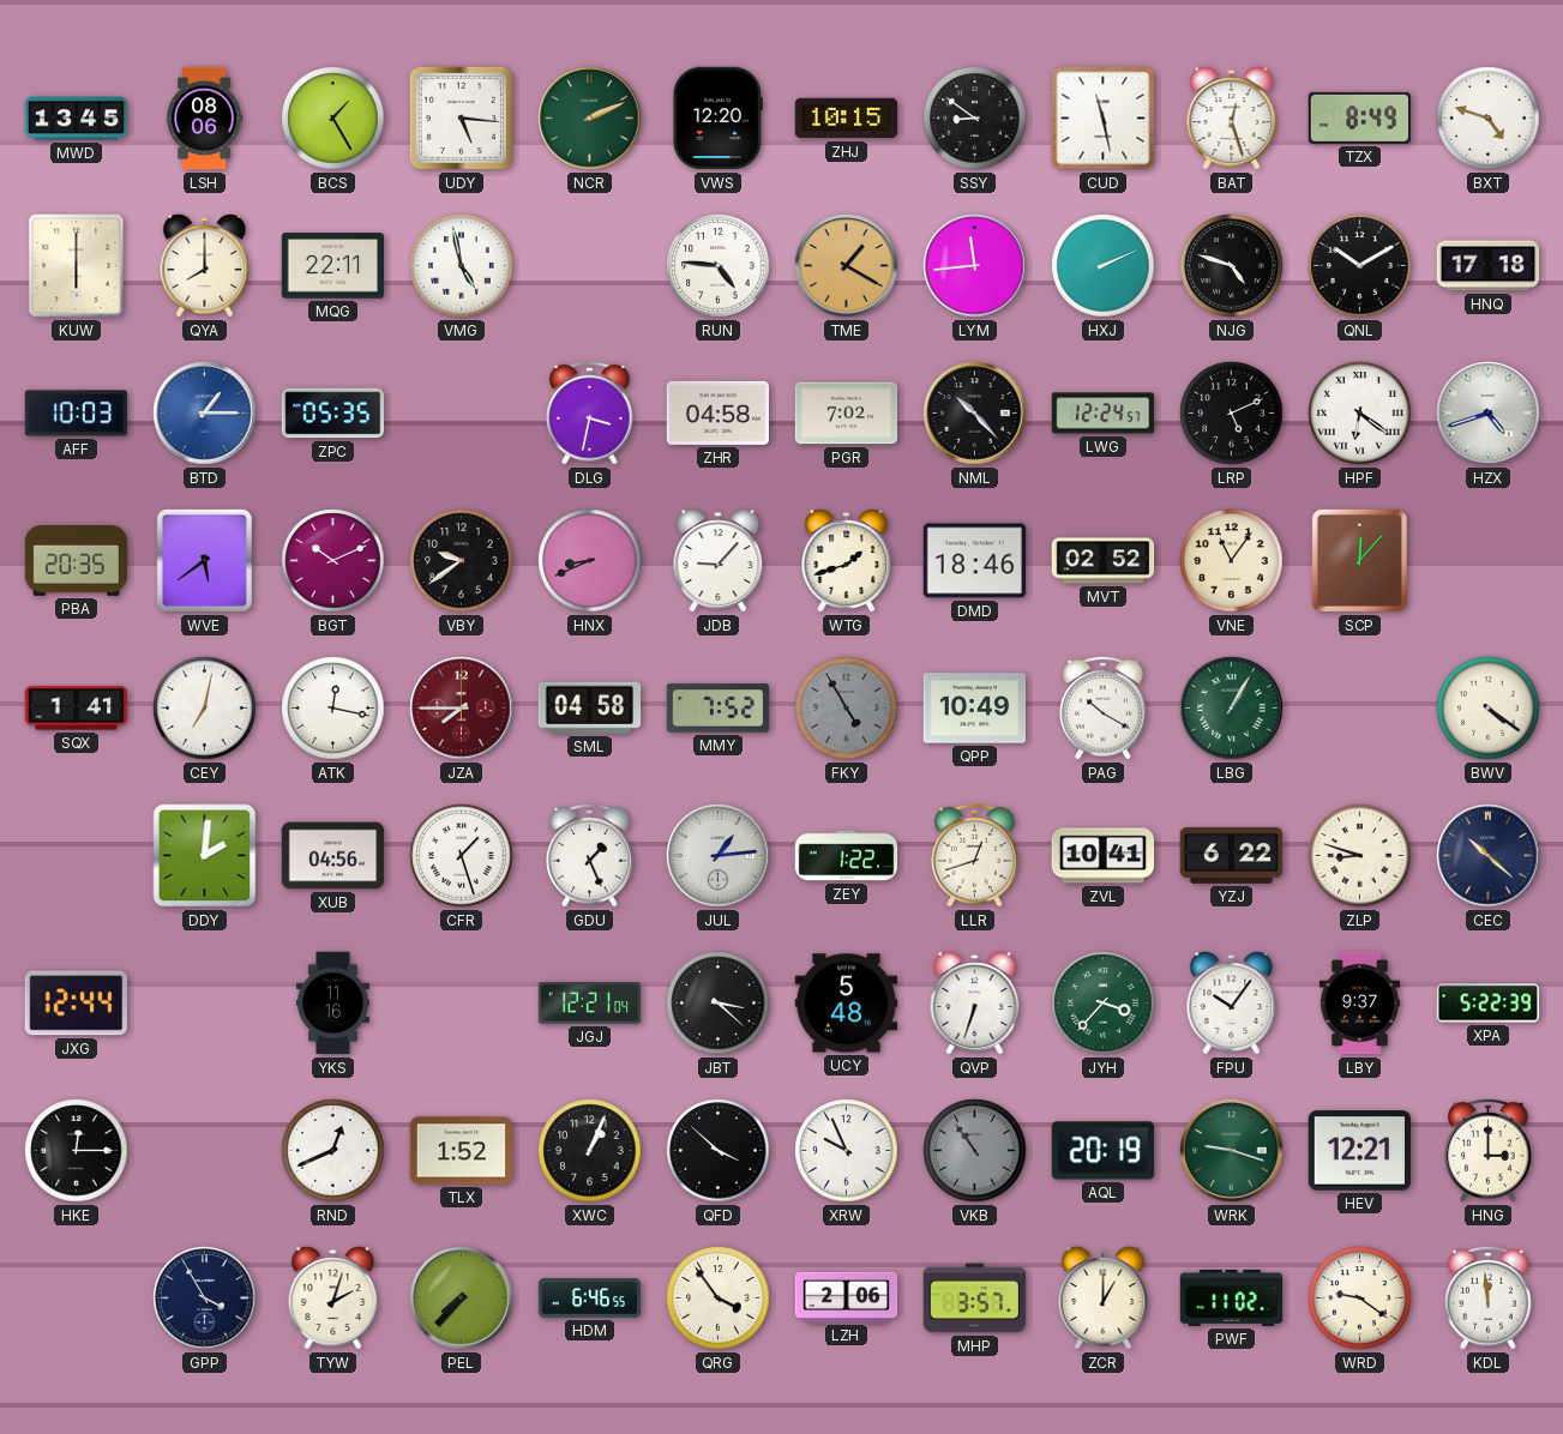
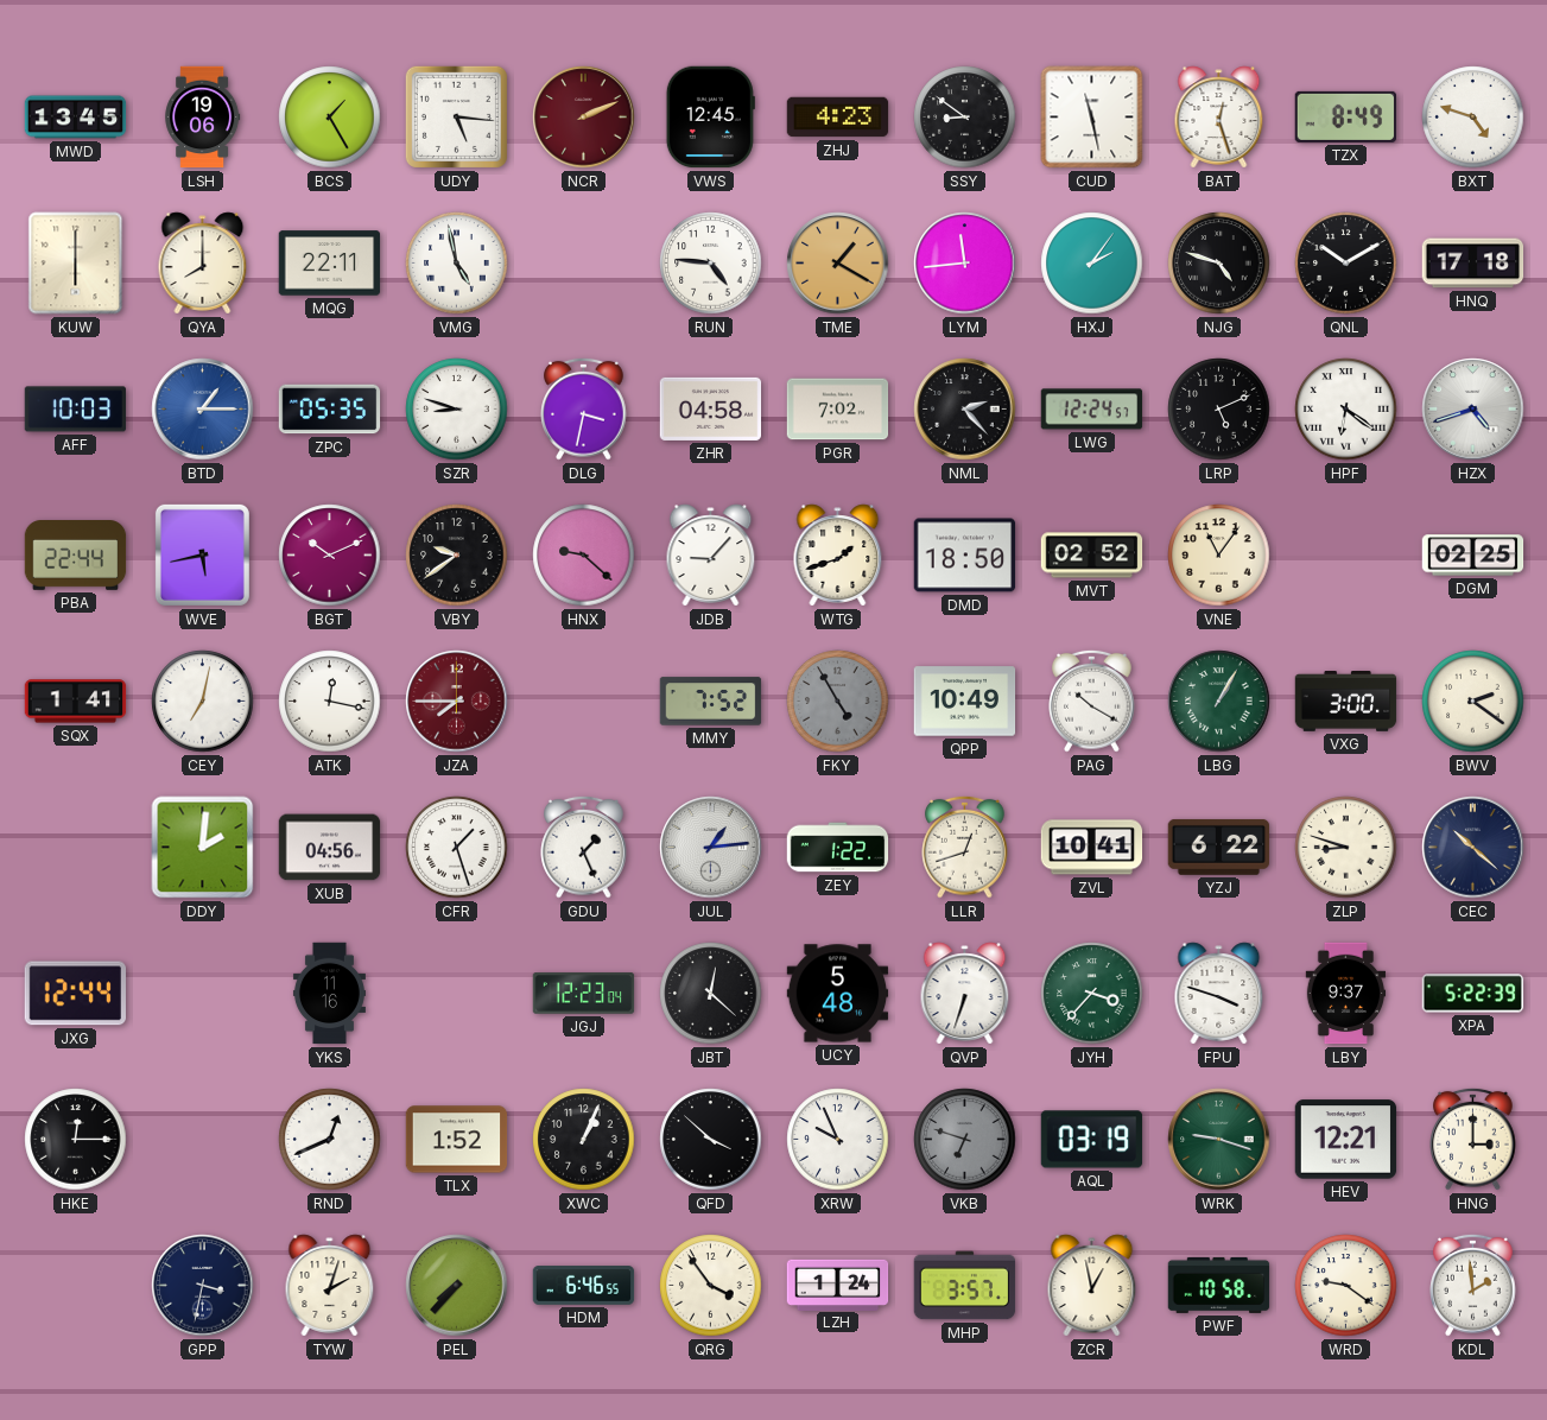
LSH: 08:06 -> 19:06 (203, 118)
NCR dial: green -> burgundy (584, 118)
VWS: 12:20 -> 12:45 (710, 118)
ZHJ: 10:15 -> 4:23 (838, 118)
HXJ: 2:11 -> 2:06 (1092, 264)
SZR: none -> 8:48 (457, 410)
NML: 10:23 -> 2:23 (965, 410)
PBA: 20:35 -> 22:44 (76, 556)
WVE: 5:39 -> 5:43 (202, 554)
HNX: 8:41 -> 9:22 (584, 556)
DMD: 18:46 -> 18:50 (965, 556)
SCP: 12:07 -> none (1359, 560)
DGM: none -> 02:25 (1473, 556)
SML: 04:58 -> none (590, 707)
VXG: none -> 3:00 (1346, 702)
BWV: 4:21 -> 2:21 (1473, 702)
JGJ: 12:21 -> 12:23 (584, 994)
JBT: 3:22 -> 12:22 (711, 994)
FPU: 10:06 -> 3:48 (1219, 994)
VKB: 10:54 -> 6:48 (965, 1140)
AQL: 20:19 -> 03:19 (1092, 1140)
GPP: 3:55 -> 3:32 (203, 1286)
LZH: 2:06 -> 1:24 (838, 1285)
ZCR: 1:00 -> 12:58 (1092, 1286)
PWF: 11:02 -> 10:58 (1219, 1285)
KDL: 11:59 -> 1:59 (1473, 1285)
